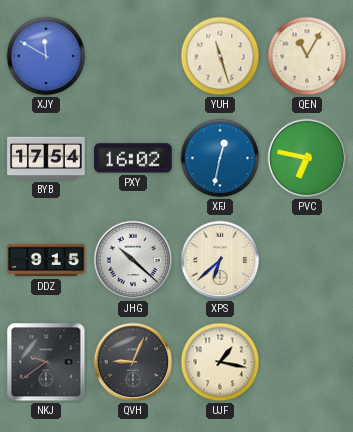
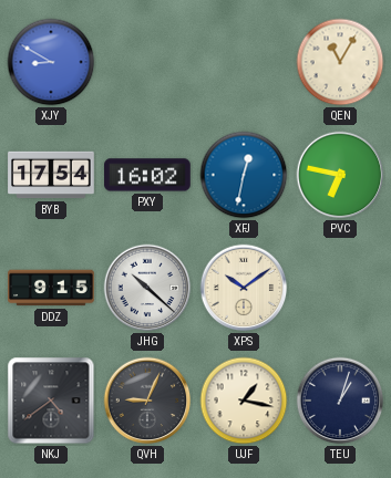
XJY: 11:50 -> 8:50 (51, 62)
YUH: 11:27 -> none (220, 56)
XPS: 6:38 -> 10:09 (244, 288)
NKJ: 9:39 -> 4:39 (51, 401)
TEU: none -> 1:03 (340, 401)
